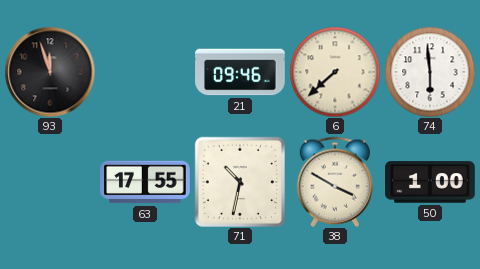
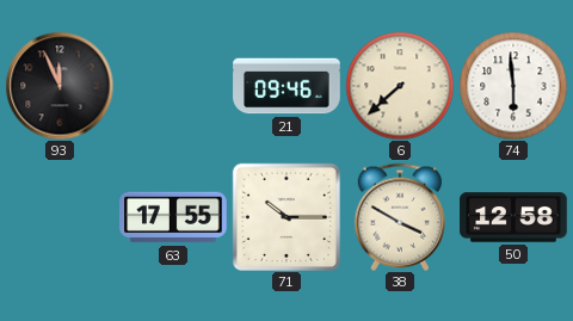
93: 11:57 -> 11:56 (60, 86)
71: 10:32 -> 10:15 (286, 217)
50: 1:00 -> 12:58 (513, 217)
